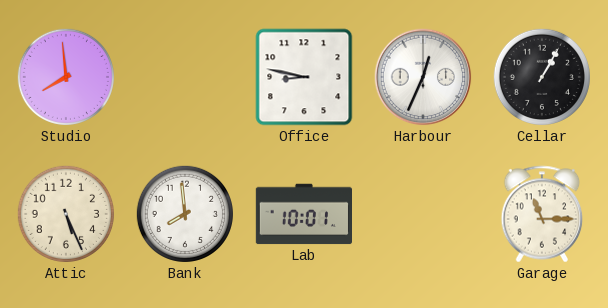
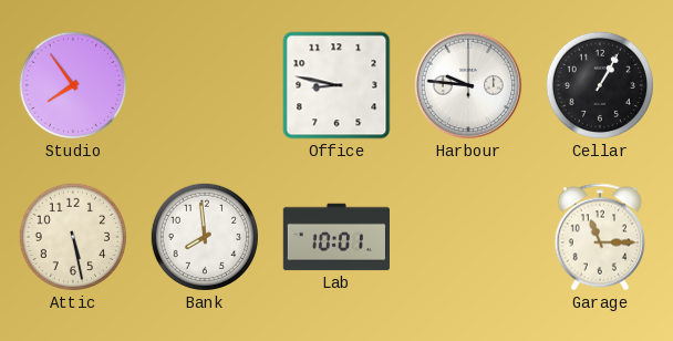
Studio: 7:59 -> 7:54 (73, 85)
Harbour: 12:34 -> 9:46 (468, 85)
Attic: 5:26 -> 5:28 (73, 237)
